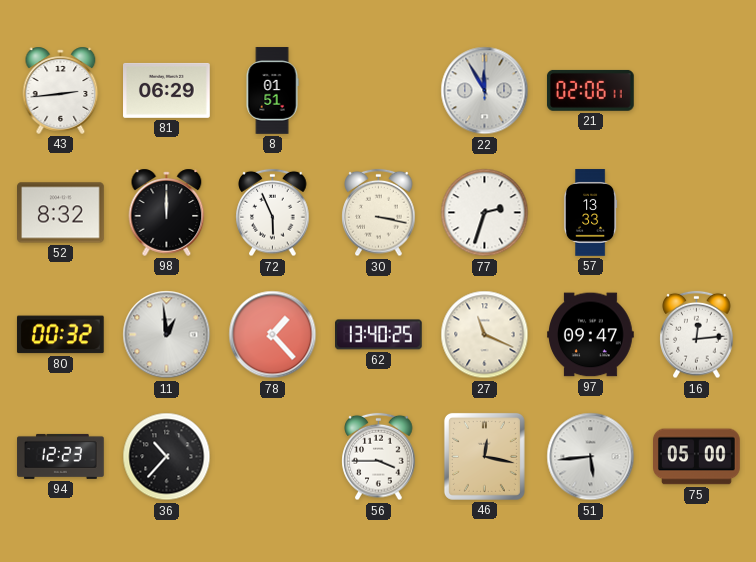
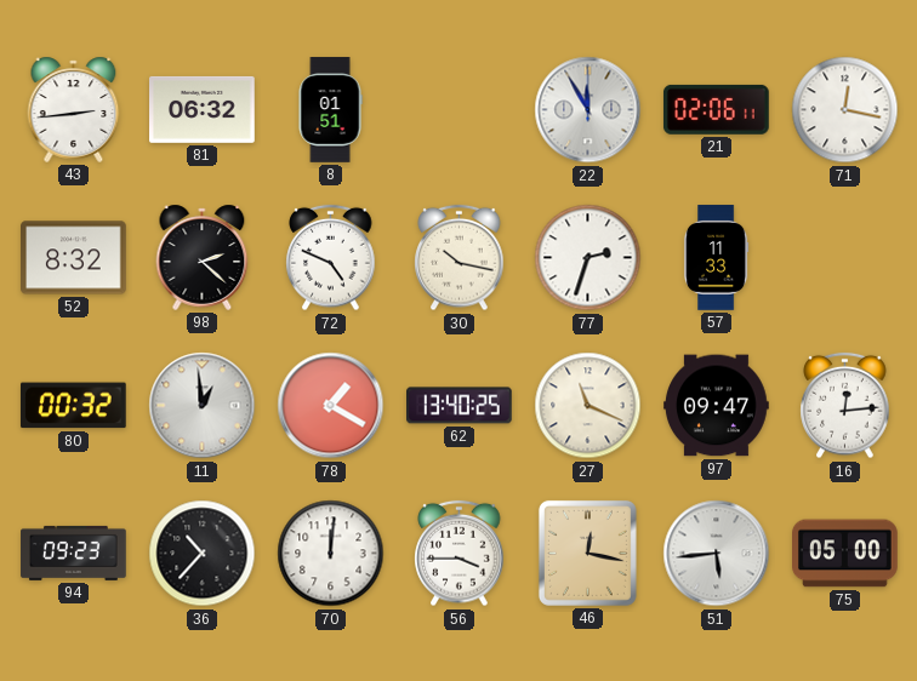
81: 06:29 -> 06:32 (203, 109)
71: none -> 12:17 (845, 110)
98: 12:00 -> 2:22 (203, 257)
72: 5:56 -> 4:49 (331, 258)
30: 3:17 -> 10:17 (460, 258)
57: 13:33 -> 11:33 (716, 258)
78: 1:23 -> 1:20 (331, 406)
94: 12:23 -> 09:23 (74, 553)
70: none -> 12:01 (331, 554)
